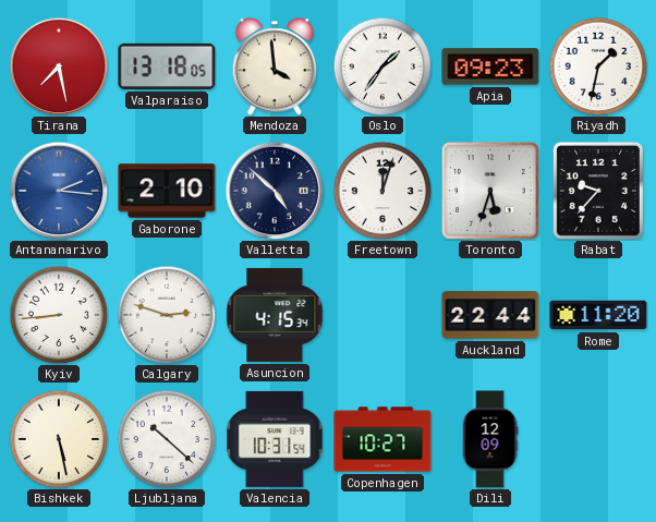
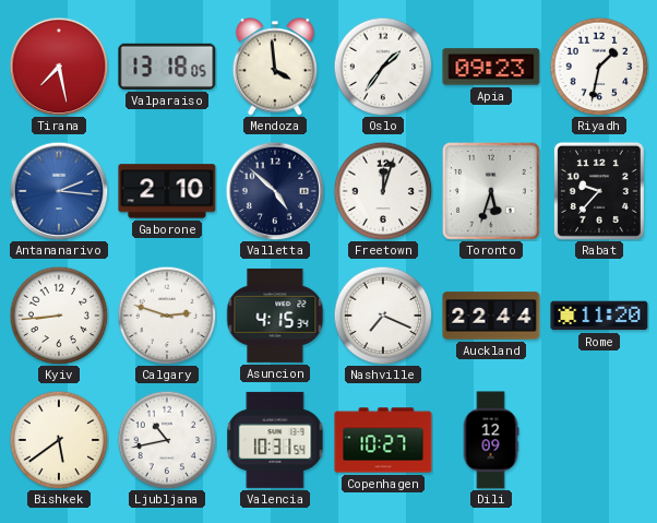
Nashville: none -> 7:19 (383, 316)
Bishkek: 5:28 -> 5:39 (59, 440)
Ljubljana: 10:22 -> 10:43 (167, 440)
